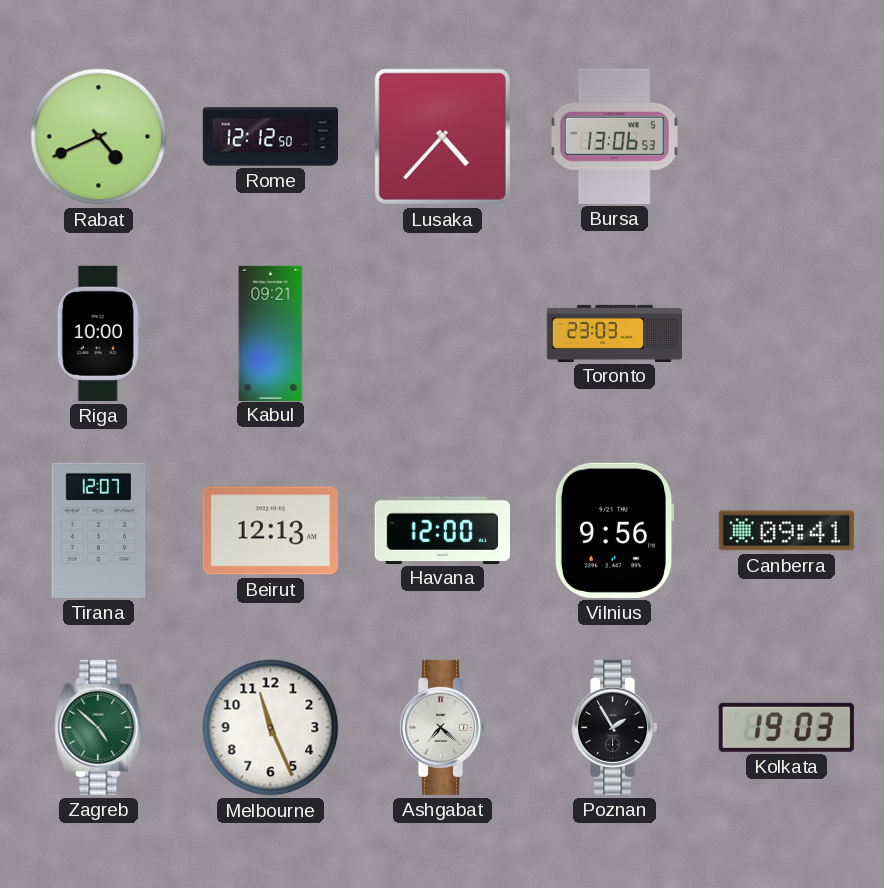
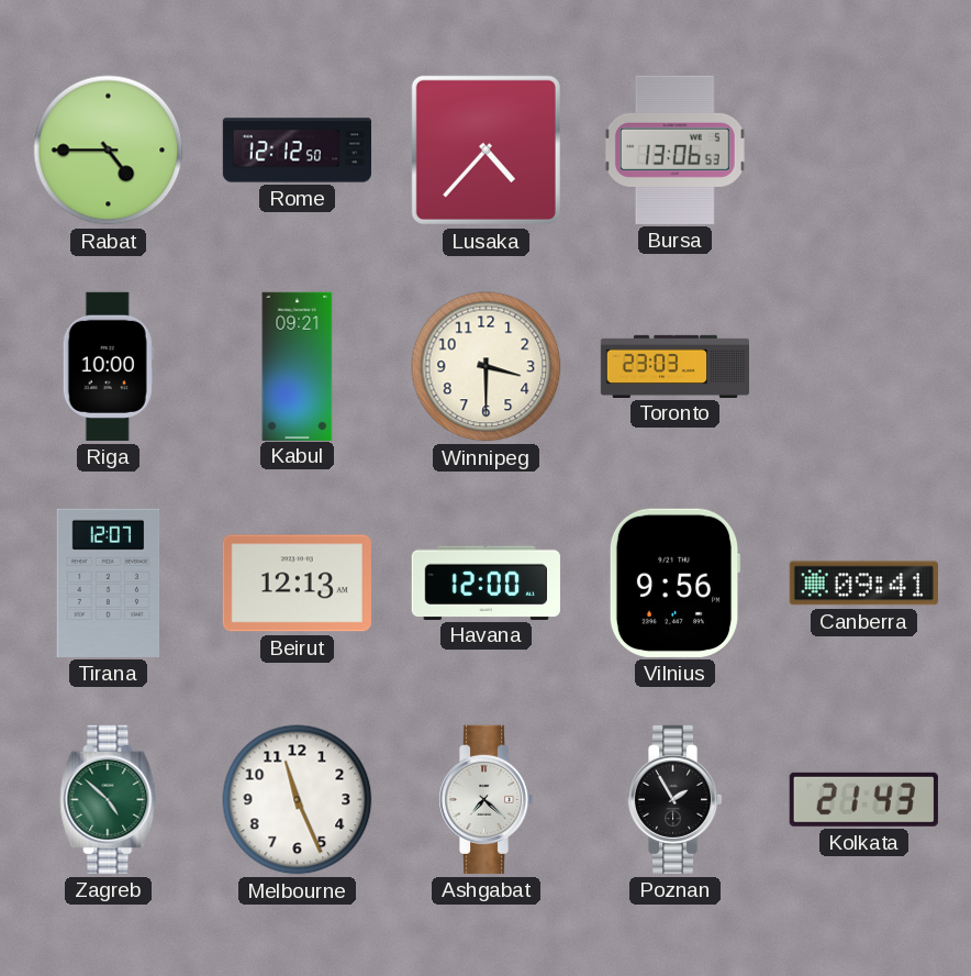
Rabat: 4:41 -> 4:45 (109, 151)
Winnipeg: none -> 3:30 (487, 367)
Kolkata: 19:03 -> 21:43 (863, 799)
